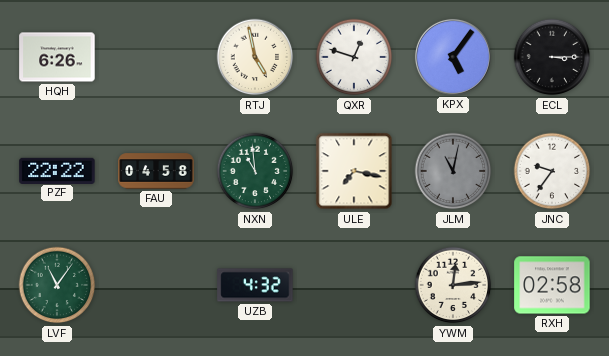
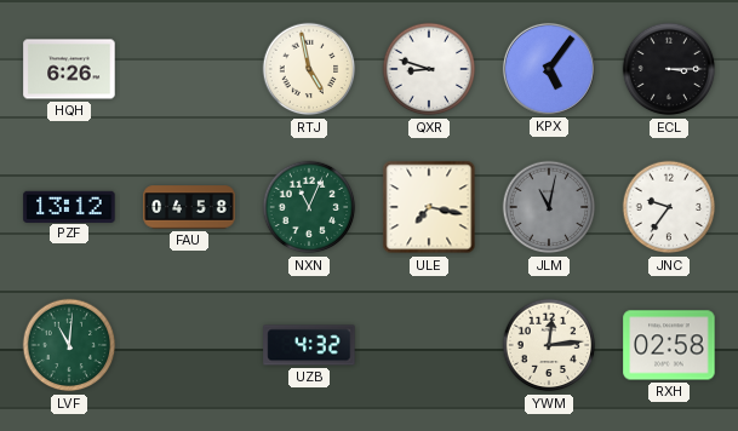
QXR: 12:48 -> 8:48 (429, 69)
PZF: 22:22 -> 13:12 (69, 206)
NXN: 10:59 -> 11:04 (309, 207)
LVF: 11:06 -> 11:01 (69, 345)
